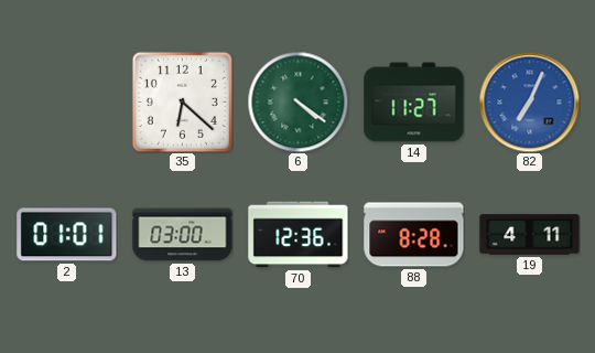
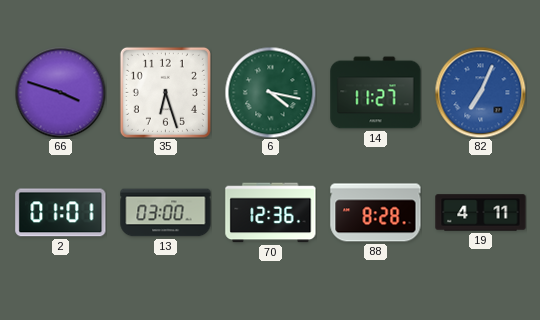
66: none -> 3:48 (60, 92)
35: 6:22 -> 6:27 (165, 92)
6: 4:21 -> 4:17 (270, 92)
